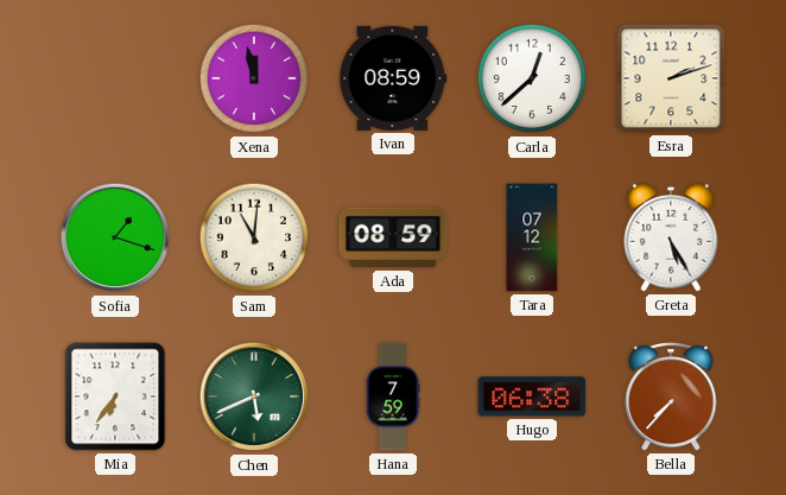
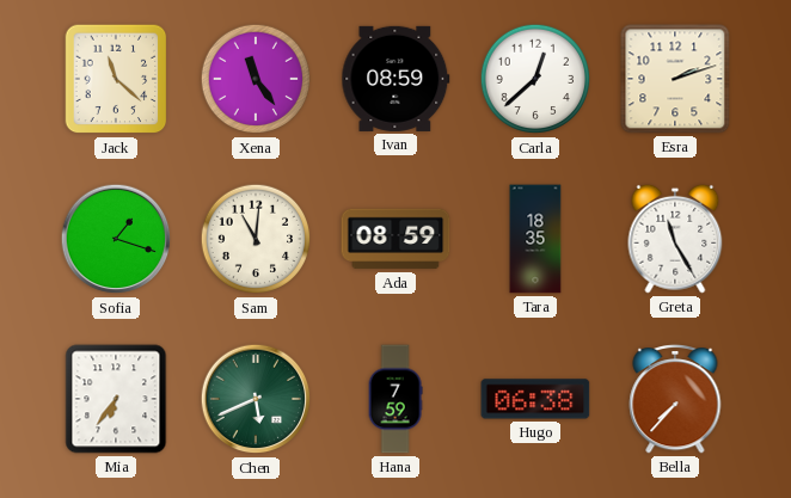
Jack: none -> 11:22 (116, 79)
Xena: 11:58 -> 11:24 (256, 79)
Tara: 07:12 -> 18:35 (535, 239)
Greta: 5:25 -> 11:25 (675, 239)
